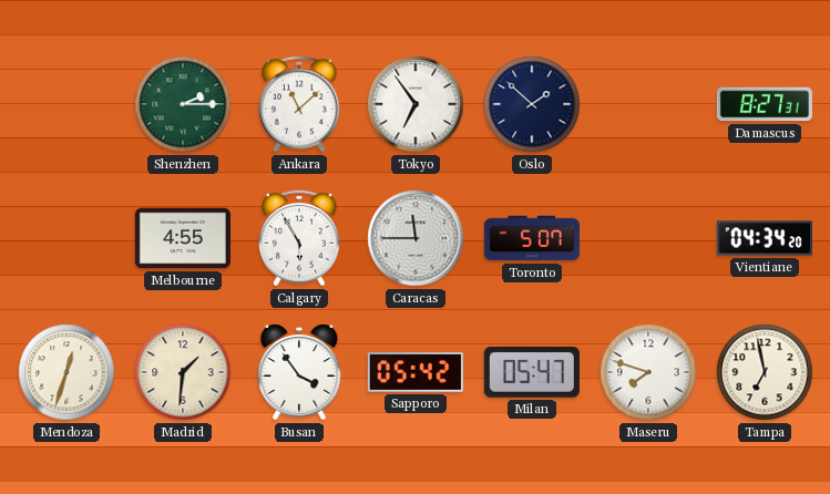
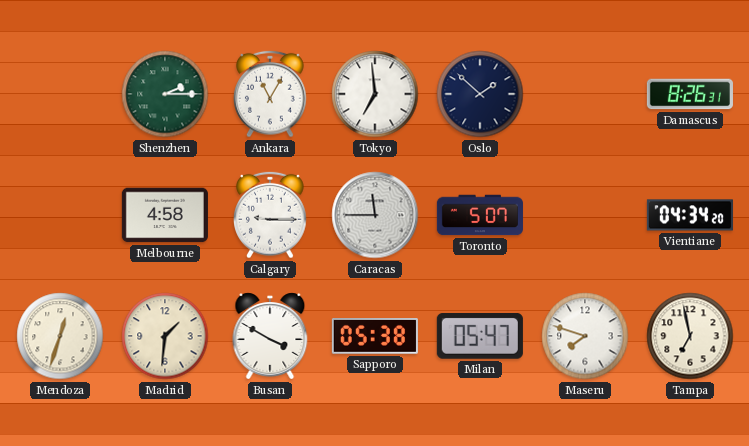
Ankara: 11:08 -> 11:05 (271, 94)
Tokyo: 6:54 -> 6:59 (375, 94)
Damascus: 8:27 -> 8:26 (690, 94)
Melbourne: 4:55 -> 4:58 (165, 215)
Calgary: 5:55 -> 9:15 (271, 215)
Busan: 3:54 -> 3:50 (270, 336)
Sapporo: 05:42 -> 05:38 (375, 337)
